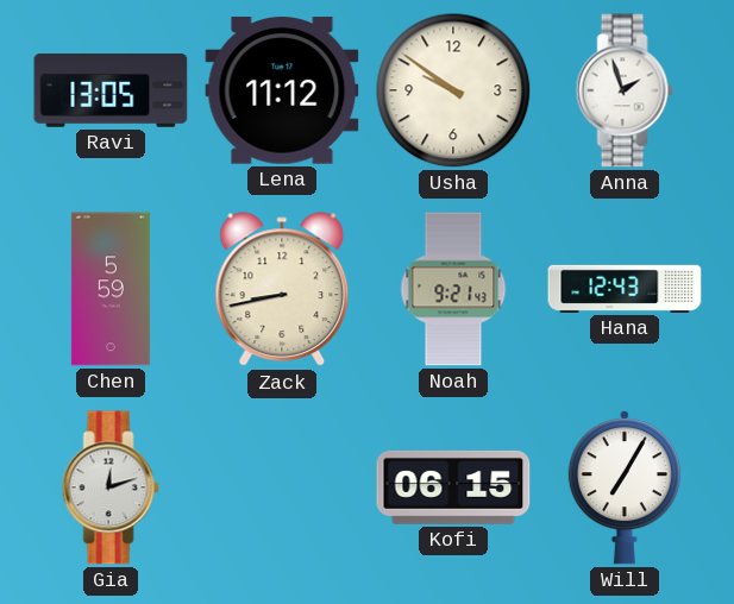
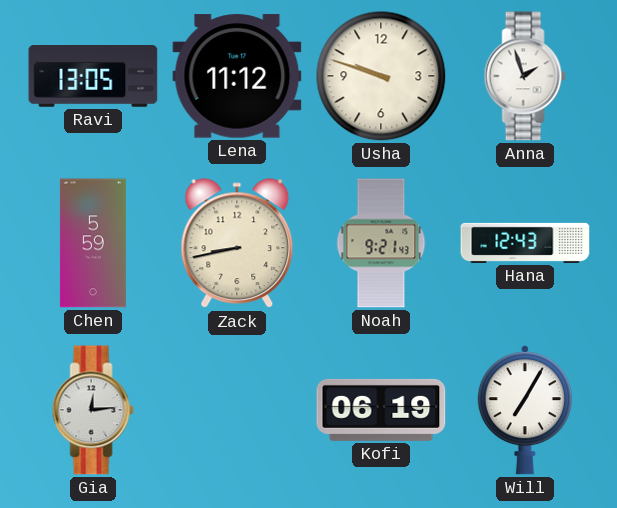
Usha: 9:51 -> 9:48 (381, 76)
Gia: 12:12 -> 12:14 (93, 410)
Kofi: 06:15 -> 06:19 (381, 410)
